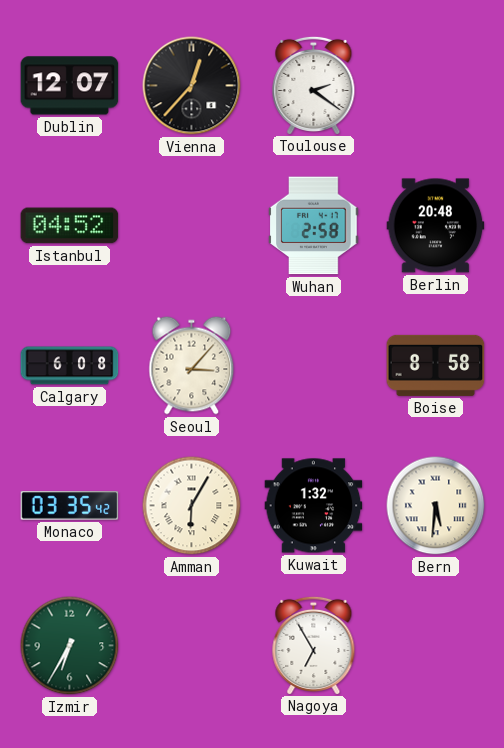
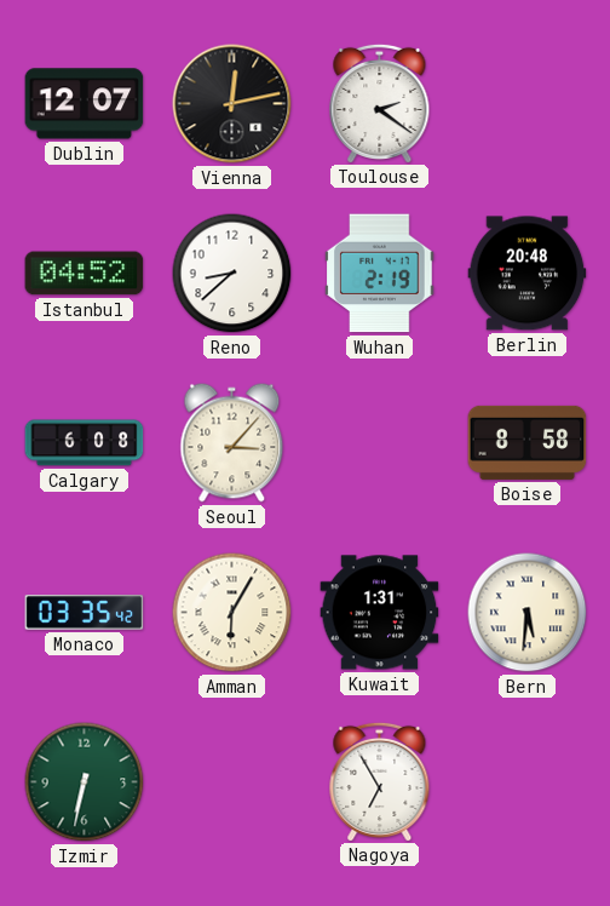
Vienna: 12:37 -> 12:13 (232, 104)
Reno: none -> 8:38 (232, 274)
Wuhan: 2:58 -> 2:19 (380, 274)
Kuwait: 1:32 -> 1:31 (380, 613)
Izmir: 6:35 -> 6:32 (85, 782)
